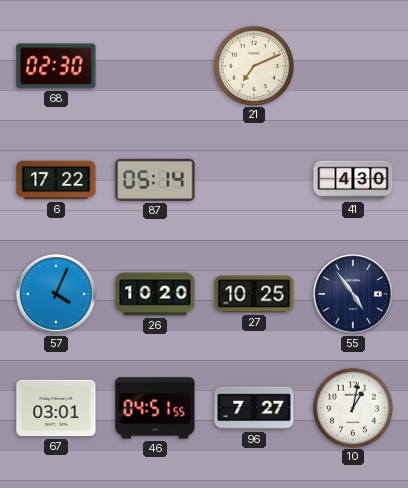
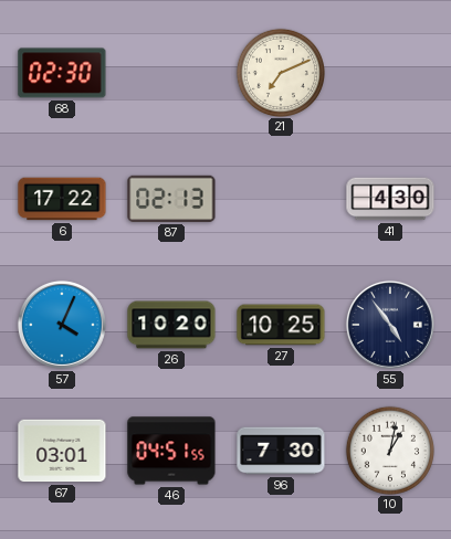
87: 05:14 -> 02:13 (171, 199)
96: 7:27 -> 7:30 (281, 451)
